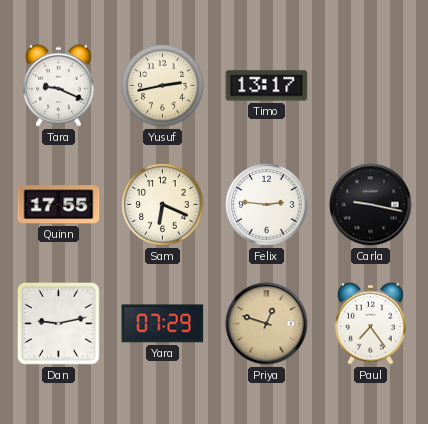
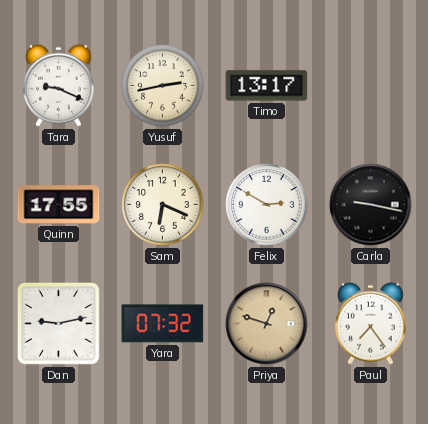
Felix: 2:46 -> 2:50 (267, 205)
Yara: 07:29 -> 07:32 (163, 324)
